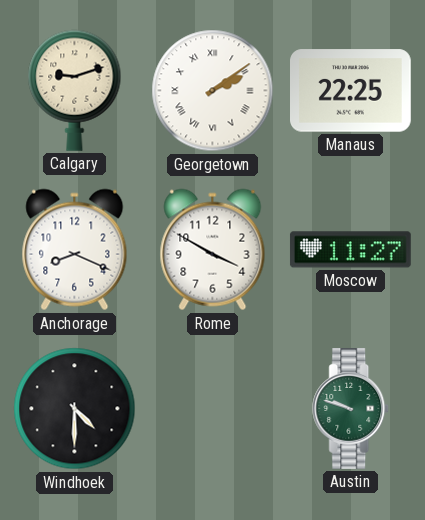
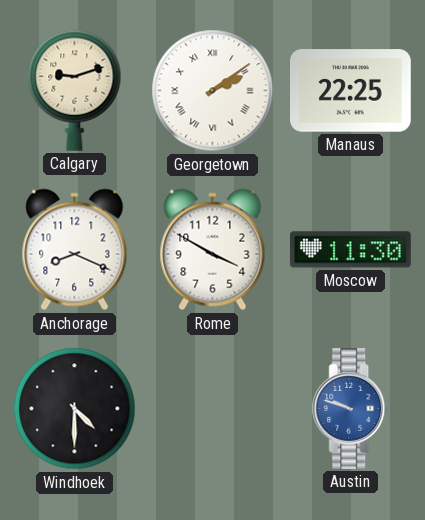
Moscow: 11:27 -> 11:30 (350, 250)
Austin dial: green -> blue (351, 409)
